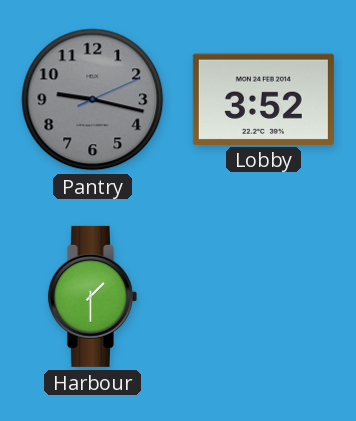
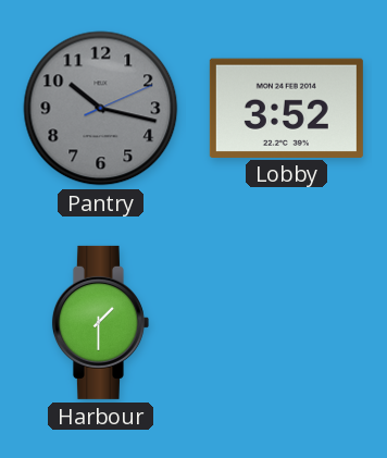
Pantry: 9:17 -> 10:17 (101, 109)
